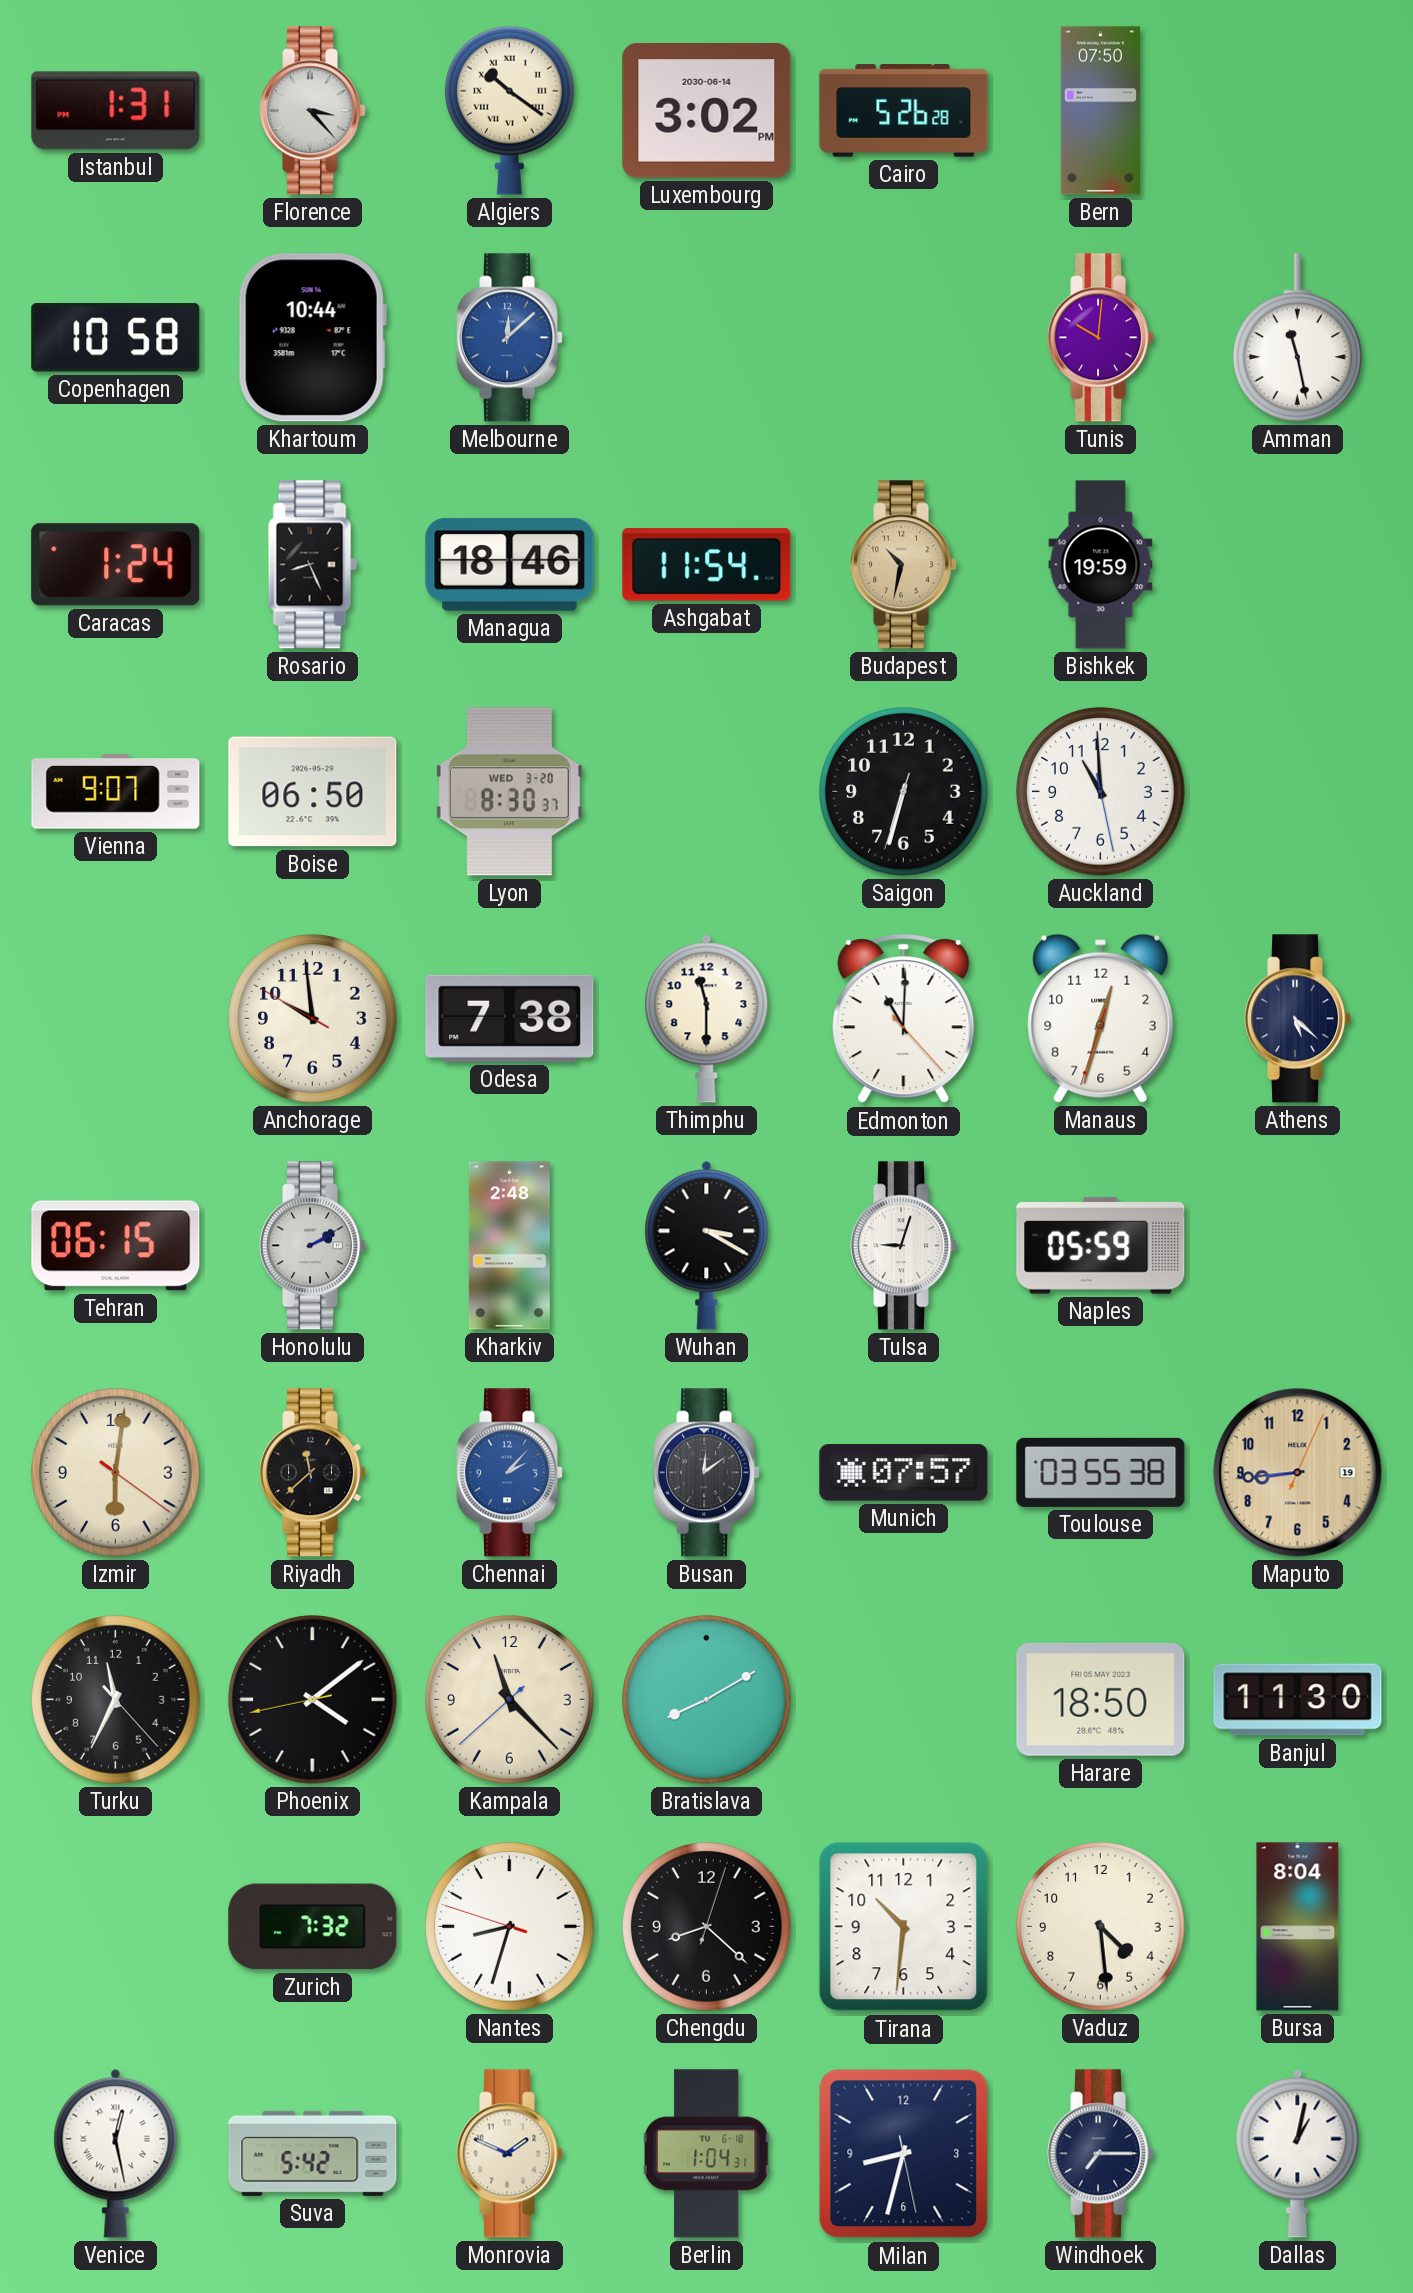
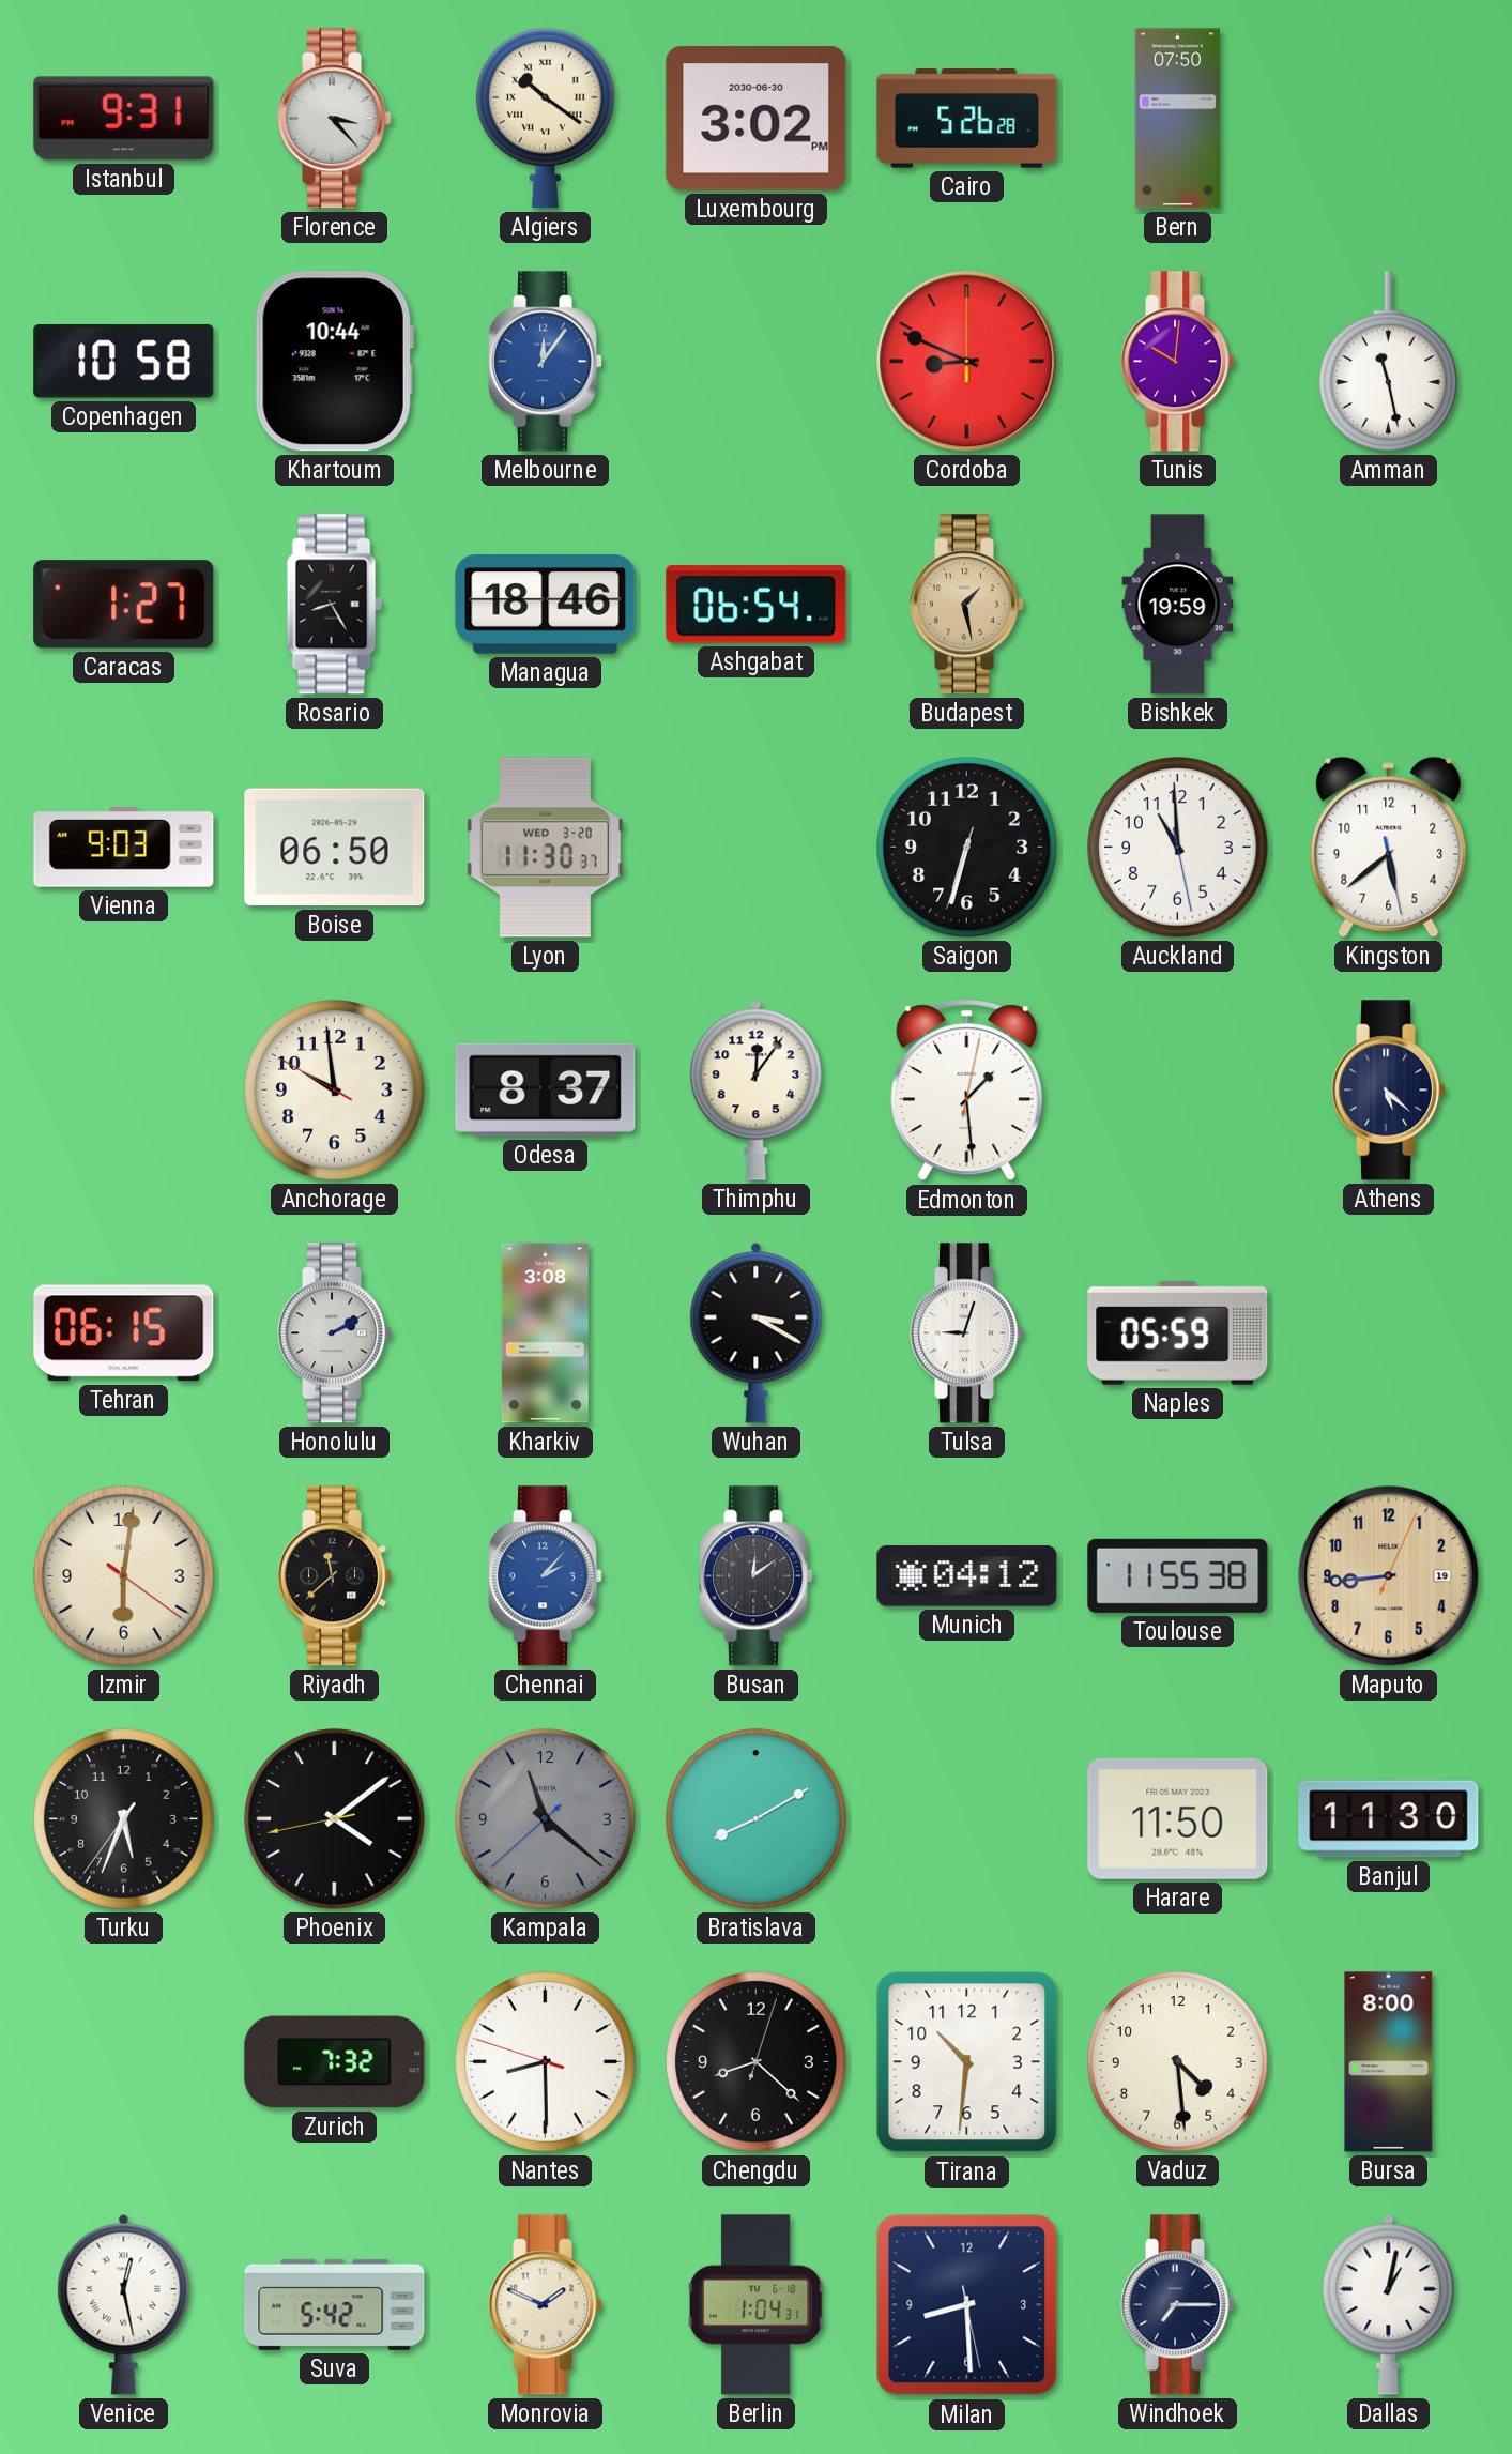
Istanbul: 1:31 -> 9:31 (124, 119)
Luxembourg date: 2030-06-14 -> 2030-06-30 (757, 119)
Melbourne: 12:08 -> 12:06 (546, 362)
Cordoba: none -> 8:49 (967, 362)
Caracas: 1:24 -> 1:27 (124, 605)
Rosario: 8:26 -> 8:25 (334, 605)
Ashgabat: 11:54 -> 06:54 (757, 605)
Budapest: 10:32 -> 1:28 (967, 605)
Vienna: 9:07 -> 9:03 (124, 848)
Lyon: 8:30 -> 11:30 (545, 848)
Kingston: none -> 5:38 (1389, 847)
Odesa: 7:38 -> 8:37 (546, 1089)
Thimphu: 11:30 -> 12:06 (757, 1089)
Edmonton: 11:00 -> 1:29 (967, 1091)
Manaus: 12:32 -> none (1101, 1018)
Kharkiv: 2:48 -> 3:08 (545, 1333)
Munich: 07:57 -> 04:12 (967, 1576)
Toulouse: 03:55 -> 11:55 (1178, 1575)
Turku: 11:34 -> 5:33 (124, 1819)
Kampala: 11:22 -> 11:21 (546, 1819)
Kampala dial: cream -> grey (546, 1819)
Harare: 18:50 -> 11:50 (1178, 1818)
Nantes: 8:32 -> 8:29 (546, 2062)
Bursa: 8:04 -> 8:00 (1389, 2062)
Milan: 8:32 -> 8:29 (967, 2305)
